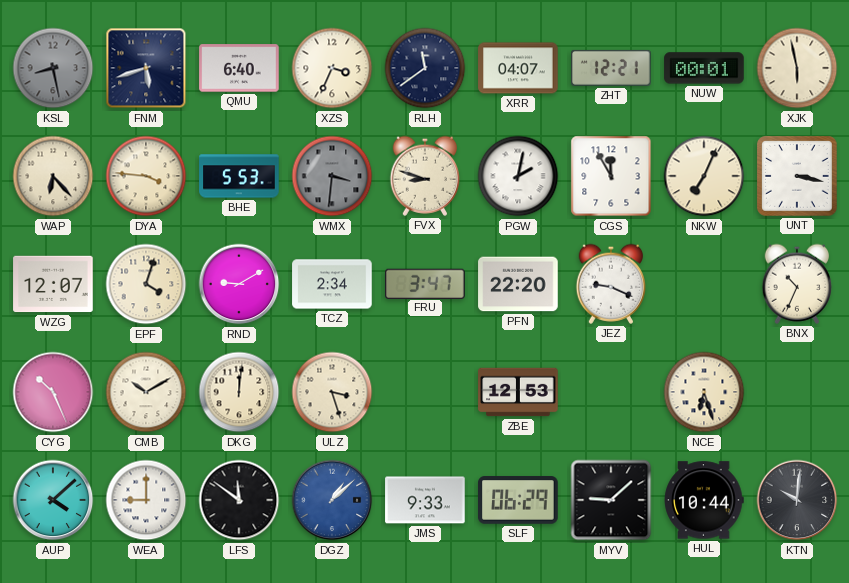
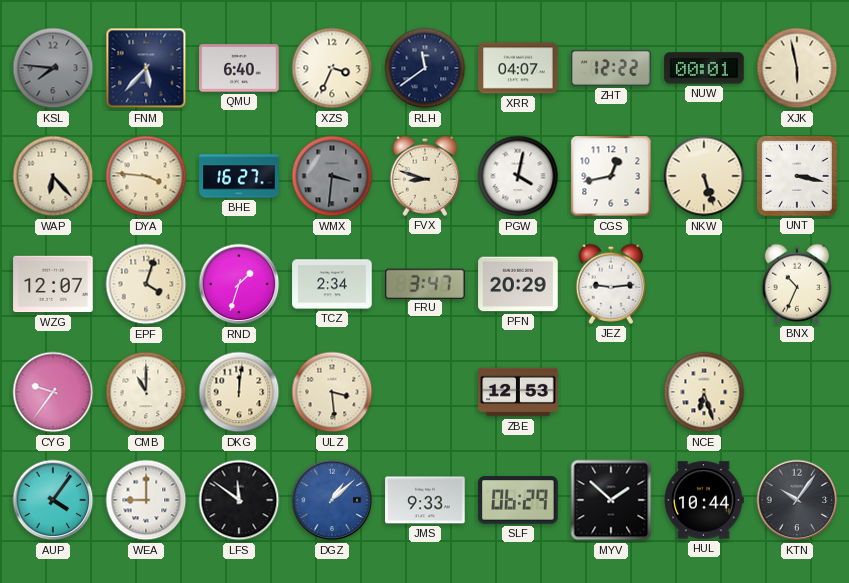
KSL: 8:28 -> 7:46 (53, 68)
FNM: 5:42 -> 5:37 (146, 68)
ZHT: 12:21 -> 12:22 (611, 68)
BHE: 5:53 -> 16:27 (239, 176)
PGW: 2:02 -> 4:02 (518, 176)
CGS: 11:55 -> 12:43 (611, 176)
NKW: 7:04 -> 5:27 (704, 176)
RND: 9:10 -> 1:33 (239, 284)
PFN: 22:20 -> 20:29 (518, 284)
JEZ: 9:19 -> 9:14 (611, 284)
CYG: 10:26 -> 9:36 (53, 392)
CMB: 10:10 -> 11:00 (146, 392)
ULZ: 3:27 -> 3:29 (332, 392)
AUP: 4:08 -> 4:06 (53, 500)
MYV: 9:08 -> 1:52 (611, 500)
KTN: 10:01 -> 10:06 (797, 500)
